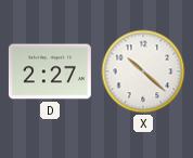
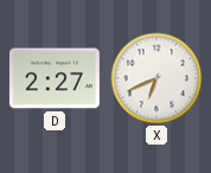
X: 10:22 -> 6:41 (156, 78)
